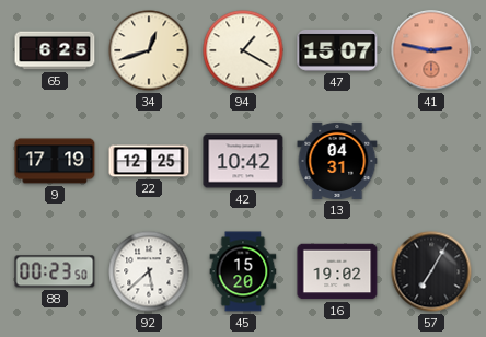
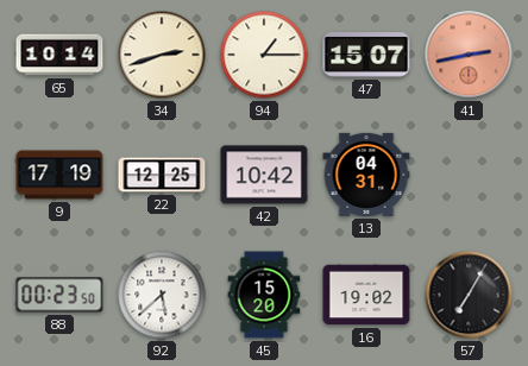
65: 6:25 -> 10:14 (59, 55)
34: 12:42 -> 2:42 (162, 55)
94: 1:20 -> 1:15 (264, 55)
41: 2:47 -> 2:43 (469, 55)
